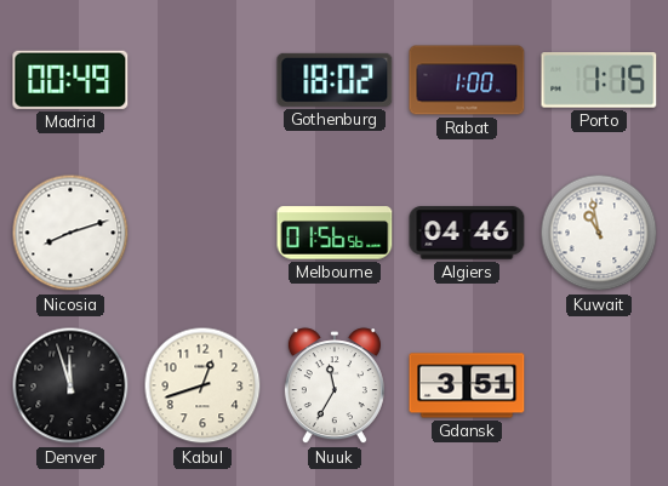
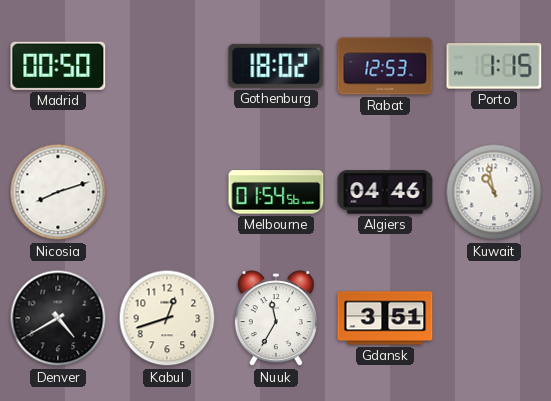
Madrid: 00:49 -> 00:50 (58, 66)
Rabat: 1:00 -> 12:53 (385, 66)
Melbourne: 01:56 -> 01:54 (276, 192)
Denver: 11:57 -> 4:40 (58, 318)
